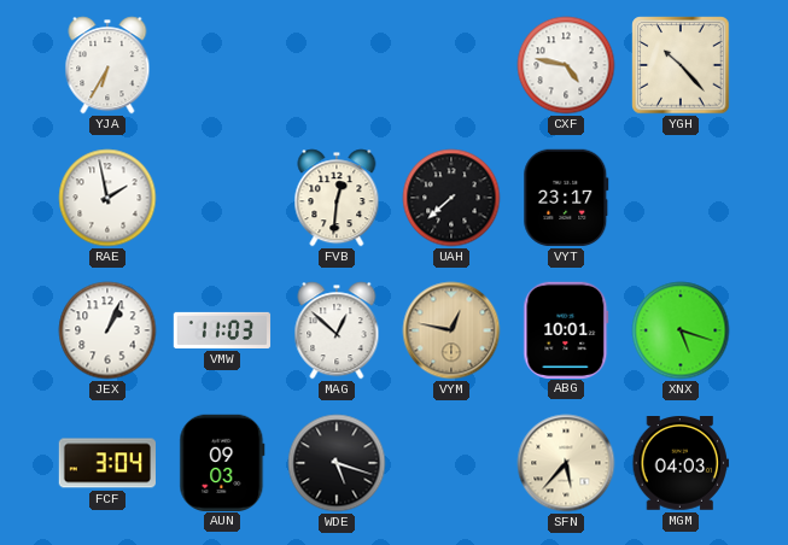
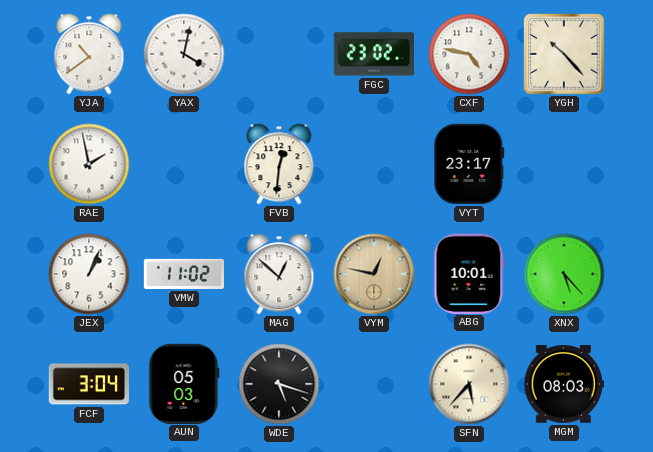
YJA: 6:35 -> 10:39 (89, 54)
YAX: none -> 4:02 (184, 54)
FGC: none -> 23:02 (373, 54)
UAH: 7:38 -> none (451, 198)
VMW: 11:03 -> 11:02 (184, 274)
XNX: 5:18 -> 5:23 (564, 274)
AUN: 09:03 -> 05:03 (184, 383)
MGM: 04:03 -> 08:03 (563, 385)
